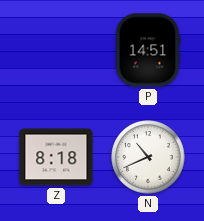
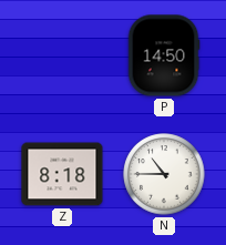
P: 14:51 -> 14:50 (164, 55)
N: 10:41 -> 10:45 (164, 174)
